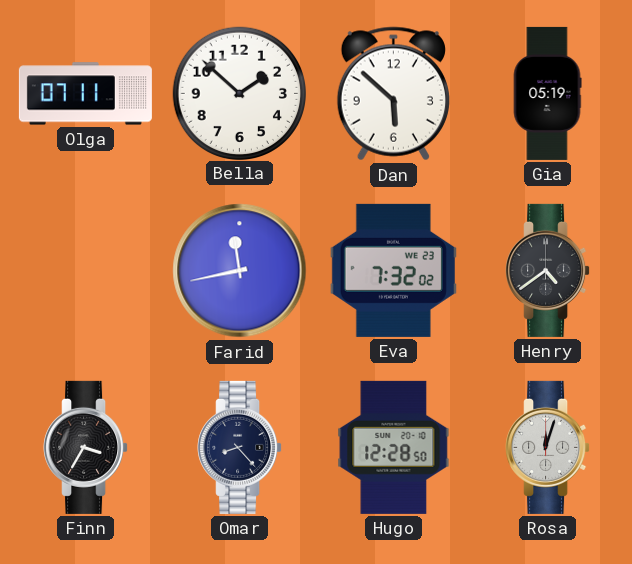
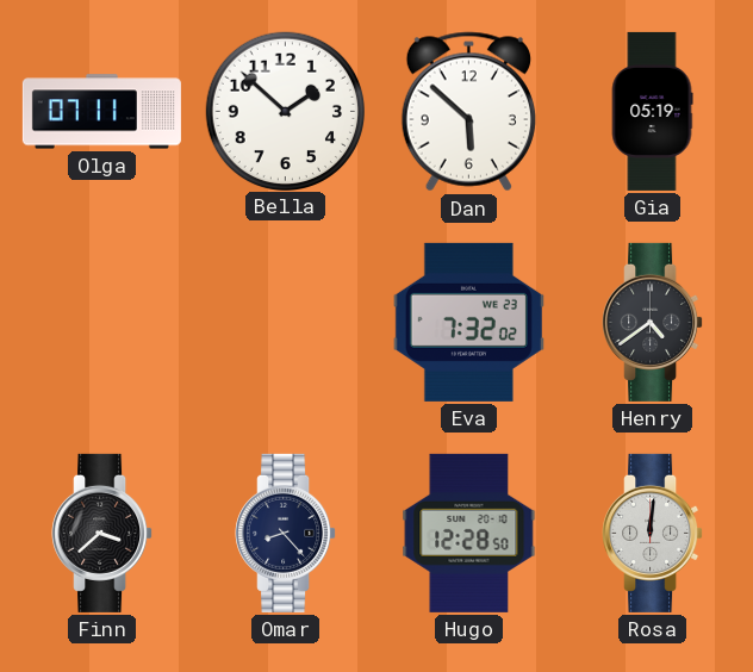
Farid: 11:43 -> none (240, 271)
Finn: 3:35 -> 3:38 (102, 533)
Rosa: 12:03 -> 12:01 (653, 533)
